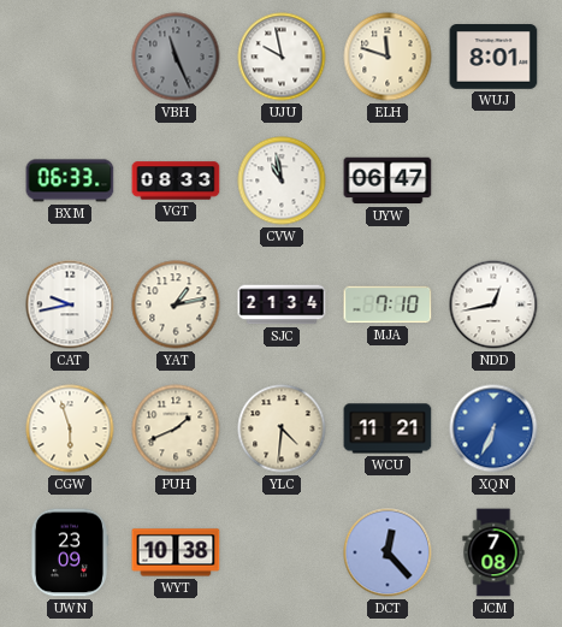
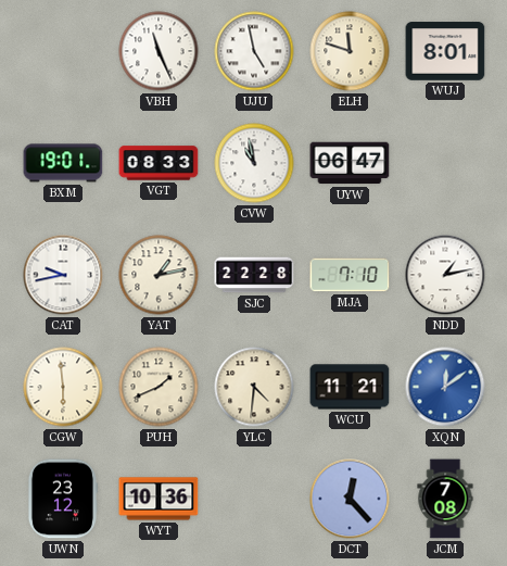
VBH dial: grey -> white (159, 51)
UJU: 9:58 -> 4:58 (254, 51)
BXM: 06:33 -> 19:01 (63, 163)
SJC: 21:34 -> 22:28 (254, 275)
NDD: 12:43 -> 1:13 (445, 275)
CGW: 5:57 -> 5:59 (63, 387)
XQN: 6:34 -> 12:09 (445, 387)
UWN: 23:09 -> 23:12 (62, 499)
WYT: 10:38 -> 10:36 (159, 499)
